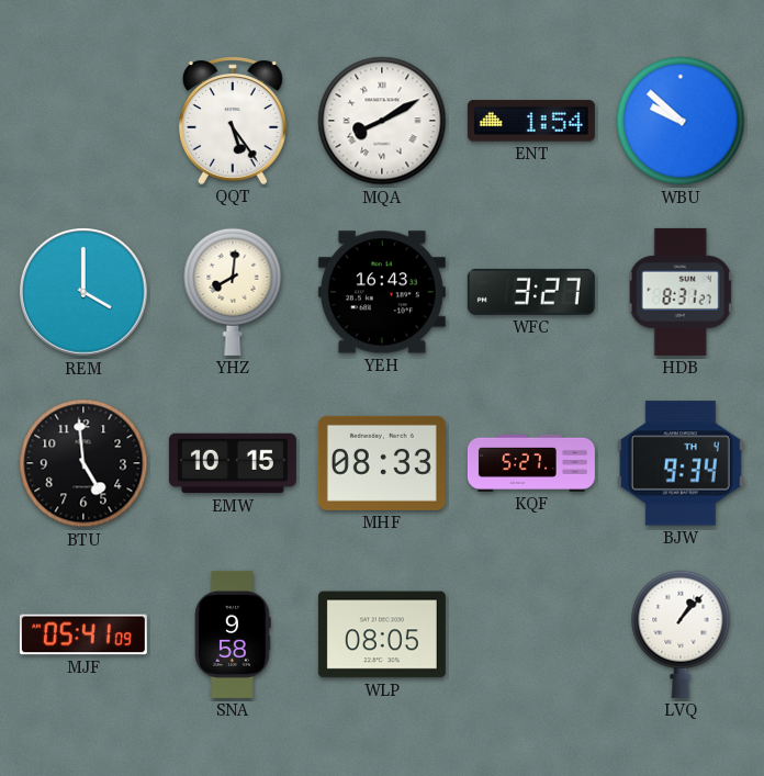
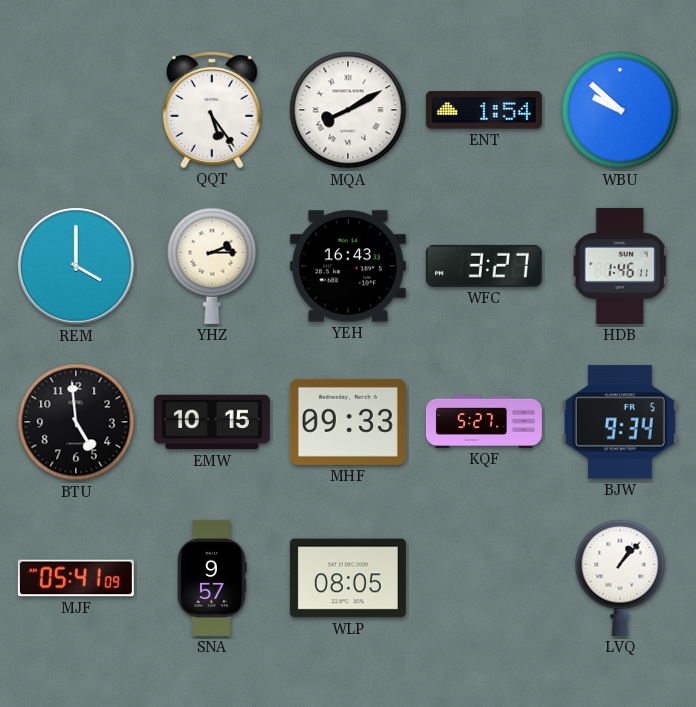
YHZ: 8:01 -> 2:15 (212, 266)
HDB: 8:31 -> 1:46 (620, 266)
MHF: 08:33 -> 09:33 (348, 422)
BJW date: TH 4 -> FR 5 (620, 422)
SNA: 9:58 -> 9:57 (212, 578)
